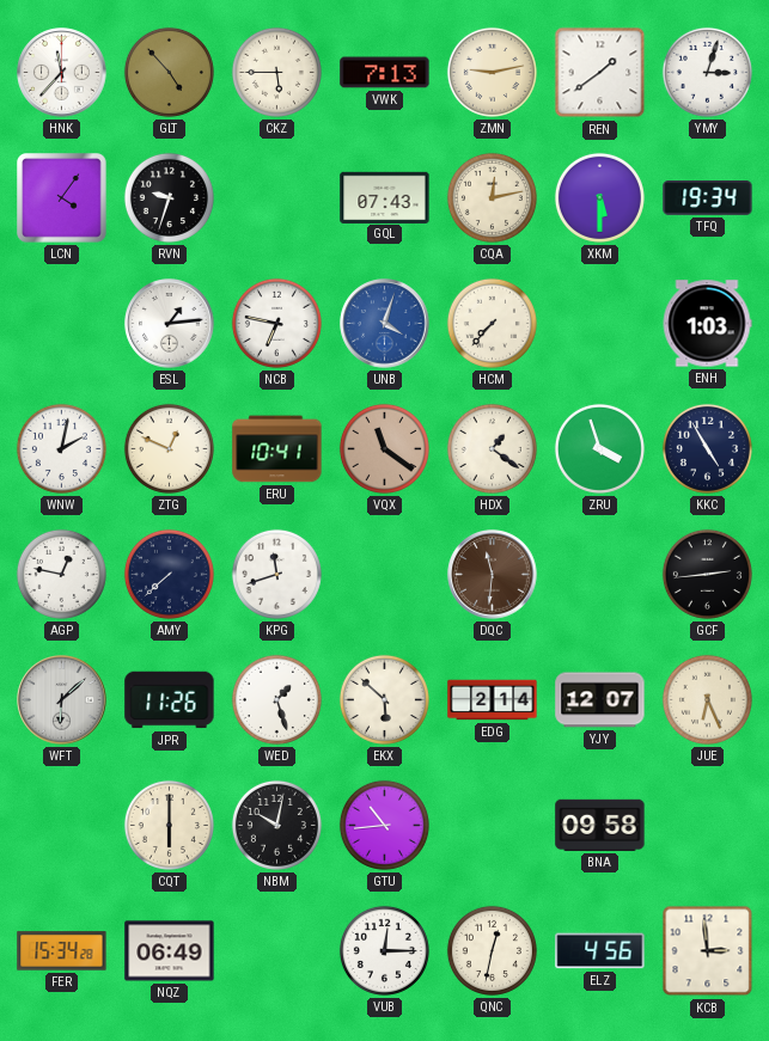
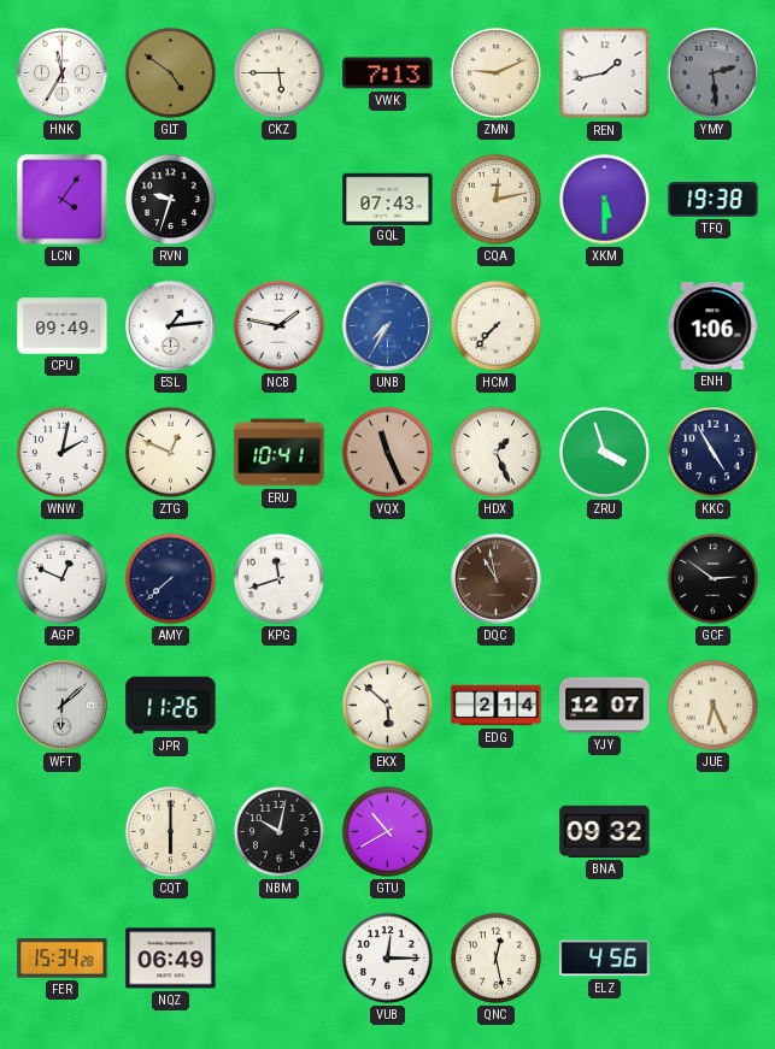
HNK: 11:37 -> 11:35 (63, 73)
GLT: 4:53 -> 4:51 (170, 72)
ZMN: 9:13 -> 9:11 (495, 72)
REN: 1:39 -> 1:43 (605, 73)
YMY: 3:03 -> 2:29 (712, 72)
YMY dial: white -> grey (712, 72)
TFQ: 19:34 -> 19:38 (714, 200)
CPU: none -> 09:49 (63, 326)
NCB: 6:47 -> 1:47 (278, 325)
UNB: 4:03 -> 7:35 (388, 326)
ENH: 1:03 -> 1:06 (712, 326)
VQX: 11:21 -> 11:26 (387, 452)
HDX: 1:21 -> 1:26 (495, 452)
AGP: 12:47 -> 12:49 (61, 578)
DQC: 11:31 -> 10:58 (497, 579)
GCF: 2:44 -> 2:51 (712, 578)
WED: 1:27 -> none (276, 699)
GTU: 10:44 -> 10:40 (387, 831)
BNA: 09:58 -> 09:32 (605, 831)
QNC: 12:32 -> 12:28 (495, 957)
KCB: 2:59 -> none (708, 951)
